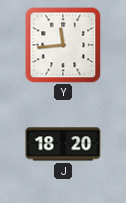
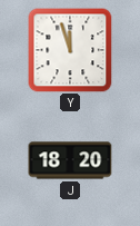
Y: 11:44 -> 11:57 (70, 50)
